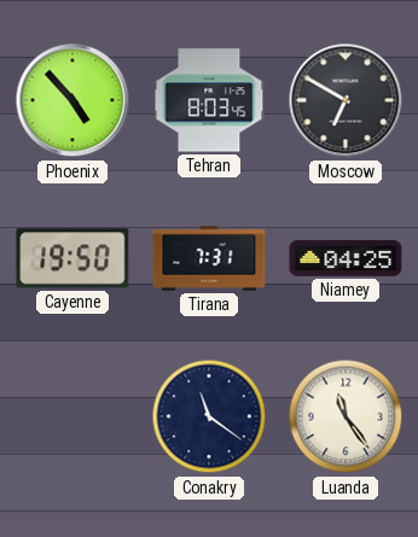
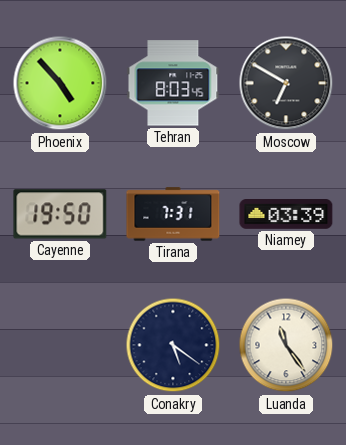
Niamey: 04:25 -> 03:39 (286, 215)
Conakry: 11:21 -> 5:21 (173, 345)
